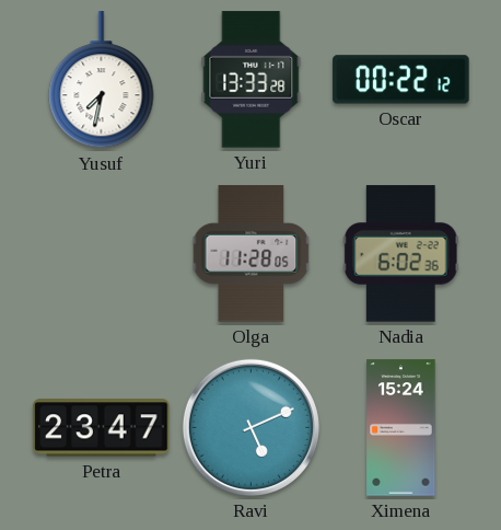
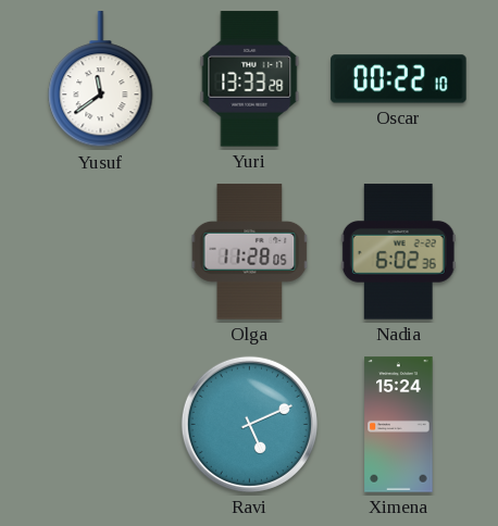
Yusuf: 7:32 -> 11:39 (101, 79)
Oscar: 00:22:12 -> 00:22:10 (399, 79)
Petra: 23:47 -> none (102, 428)
